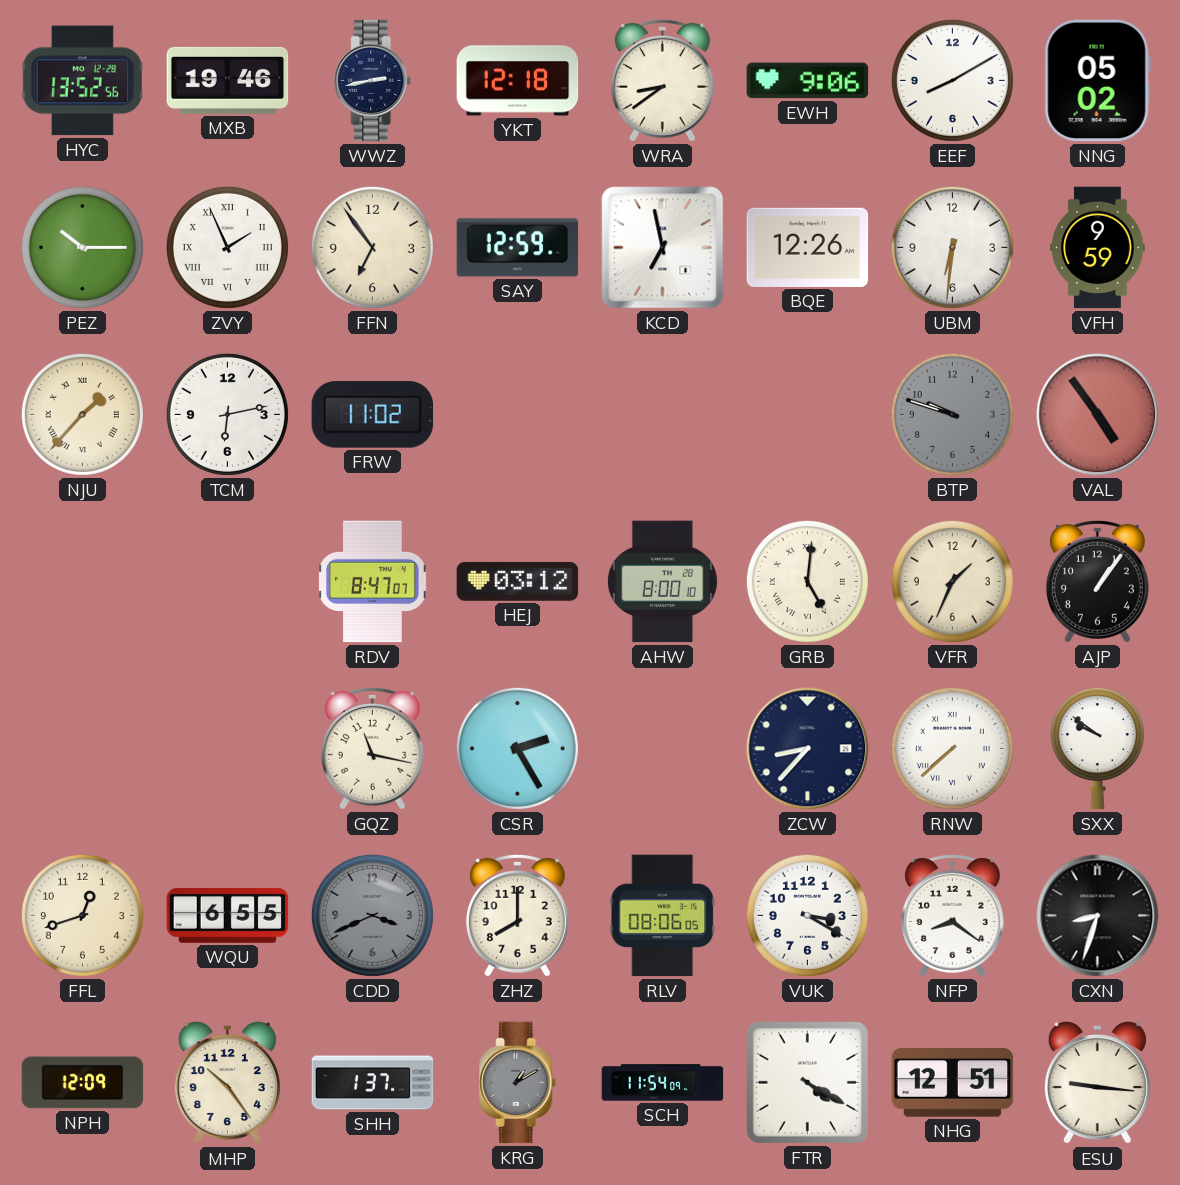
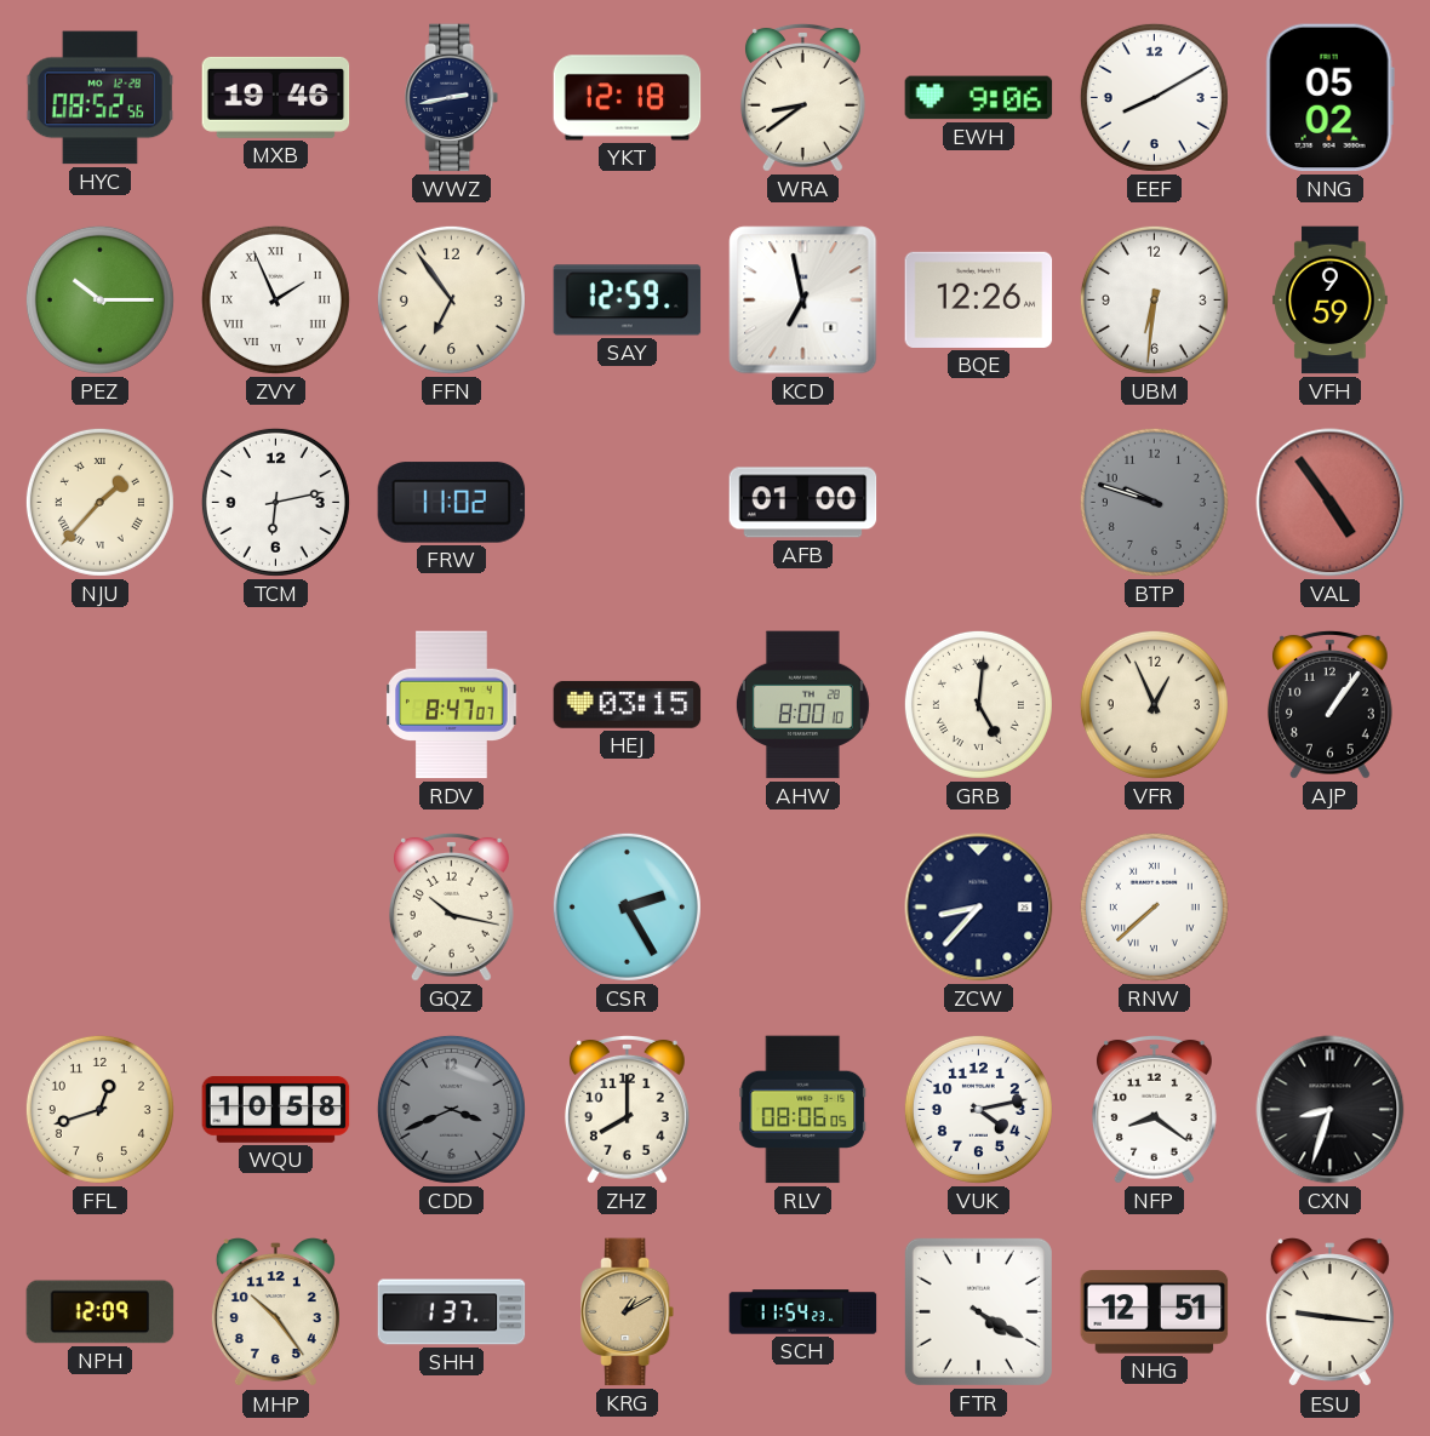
HYC: 13:52 -> 08:52 (99, 98)
AFB: none -> 01:00 (803, 503)
HEJ: 03:12 -> 03:15 (628, 704)
VFR: 1:34 -> 12:56 (1154, 704)
GQZ: 11:17 -> 10:17 (451, 906)
SXX: 9:51 -> none (1097, 749)
WQU: 6:55 -> 10:58 (276, 1110)
VUK: 3:20 -> 4:13 (978, 1109)
KRG dial: grey -> champagne (628, 1312)
SCH: 11:54:09 -> 11:54:23 (803, 1312)
